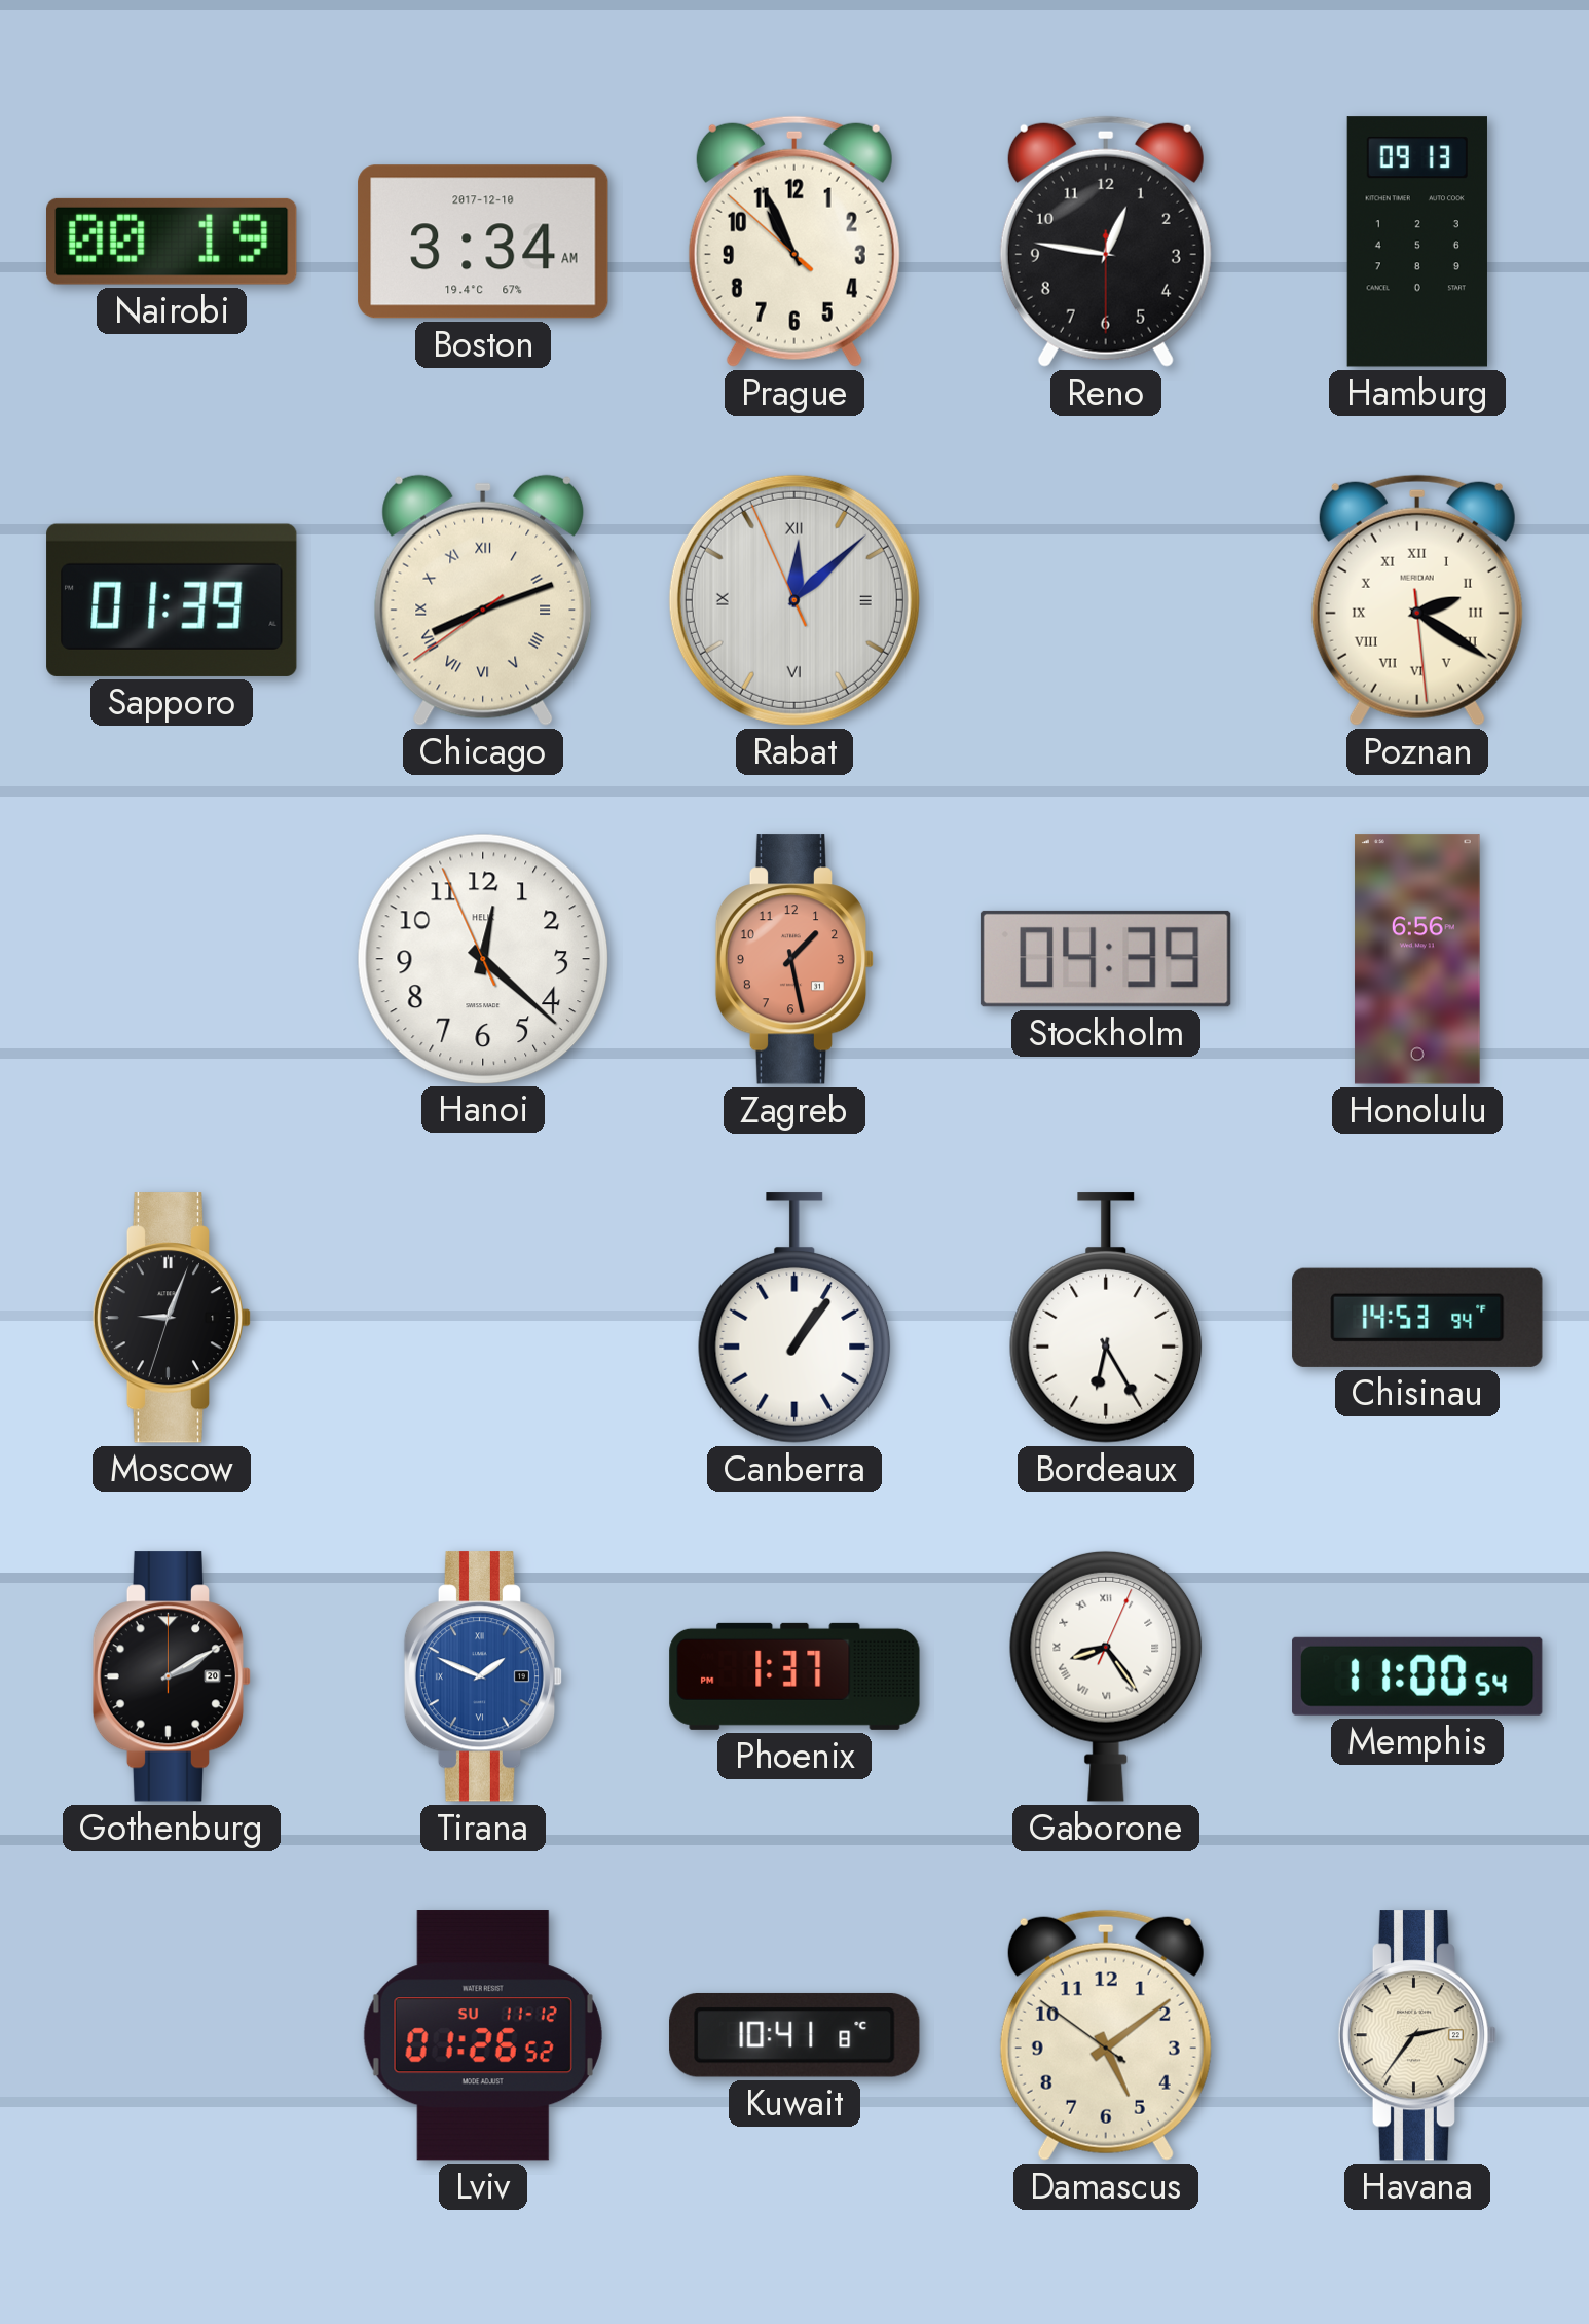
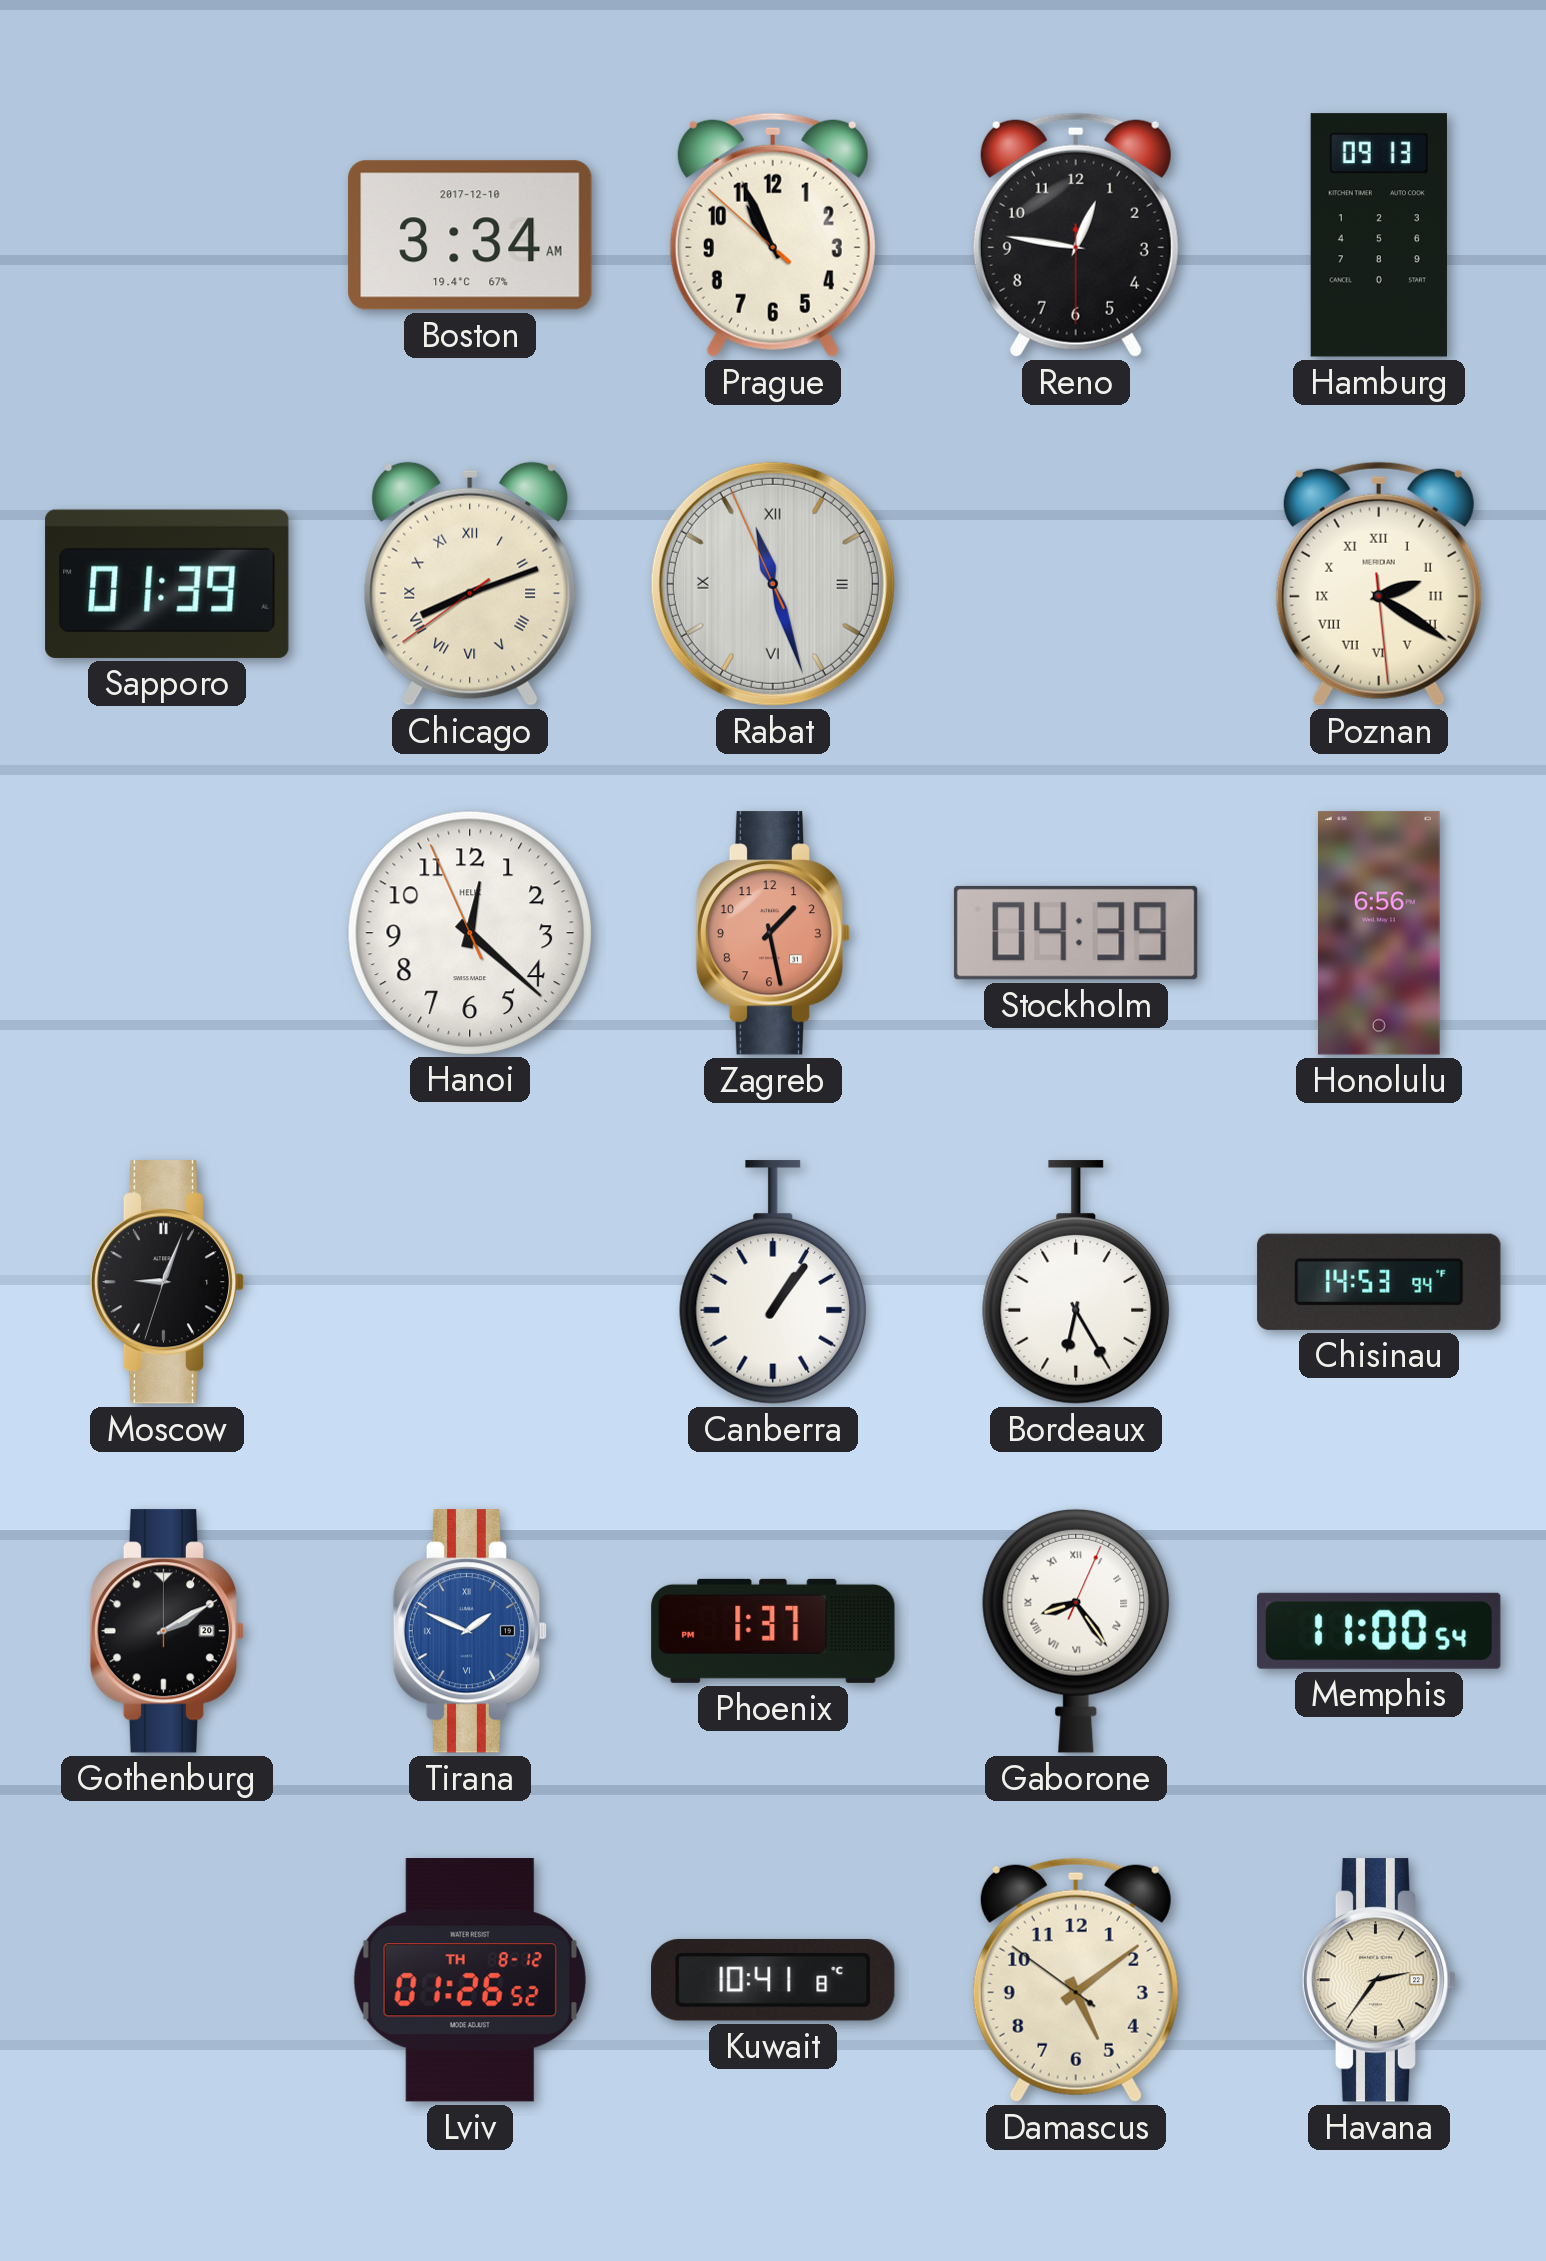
Nairobi: 00:19 -> none (173, 242)
Rabat: 12:07 -> 11:26 (773, 584)
Lviv date: SU 11-12 -> TH 8-12 (470, 1980)
